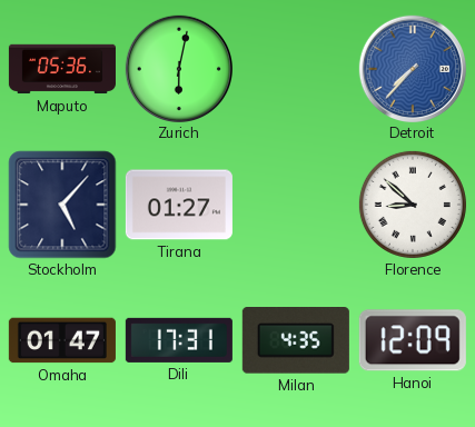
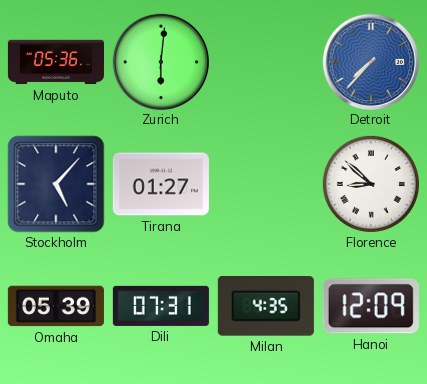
Zurich: 6:02 -> 6:01 (160, 61)
Omaha: 01:47 -> 05:39 (56, 306)
Dili: 17:31 -> 07:31 (161, 306)
